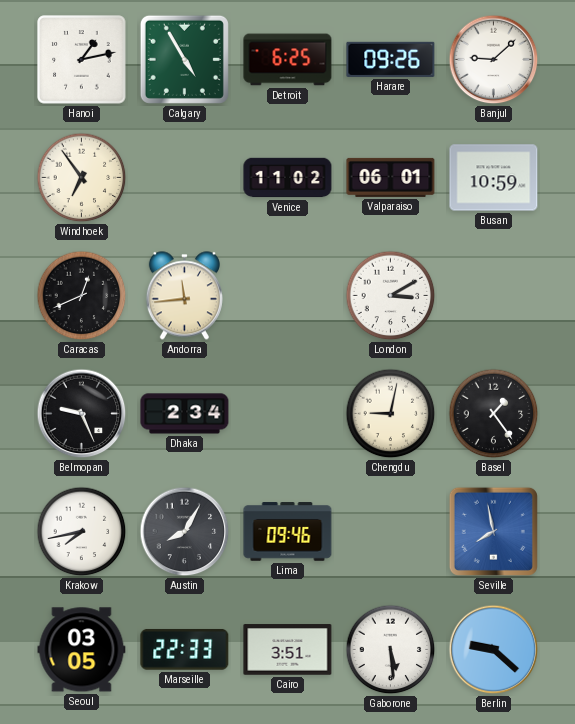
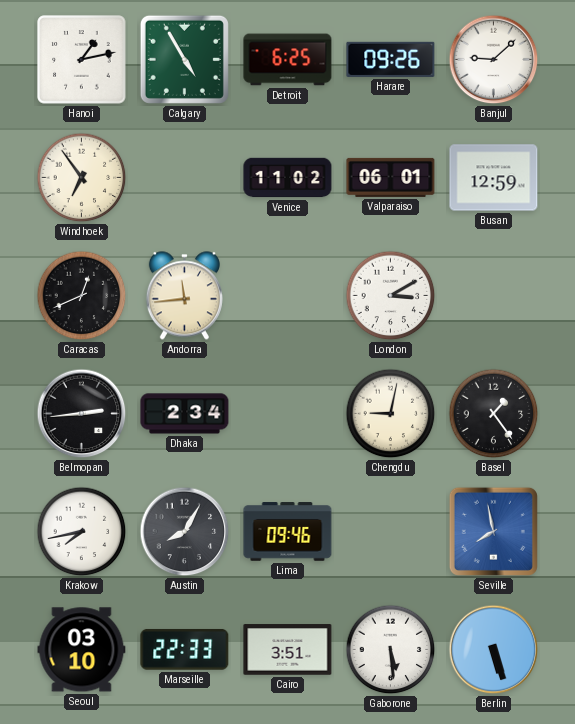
Busan: 10:59 -> 12:59 (494, 178)
Belmopan: 9:26 -> 2:44 (82, 414)
Seoul: 03:05 -> 03:10 (82, 650)
Berlin: 9:22 -> 5:27 (494, 650)
